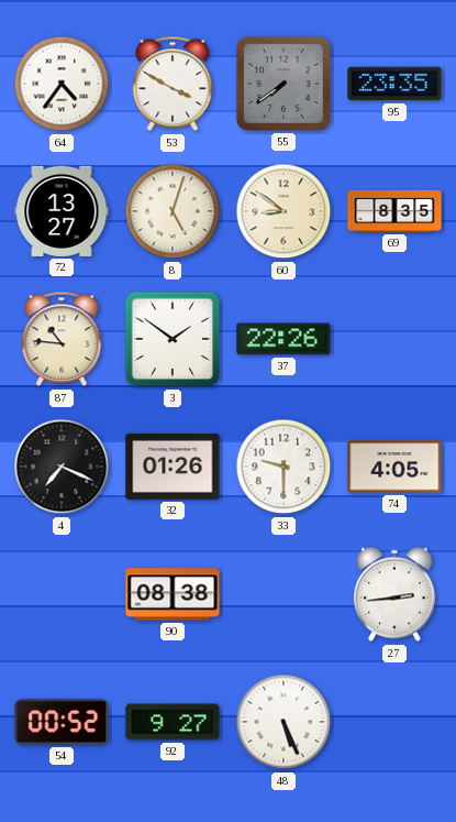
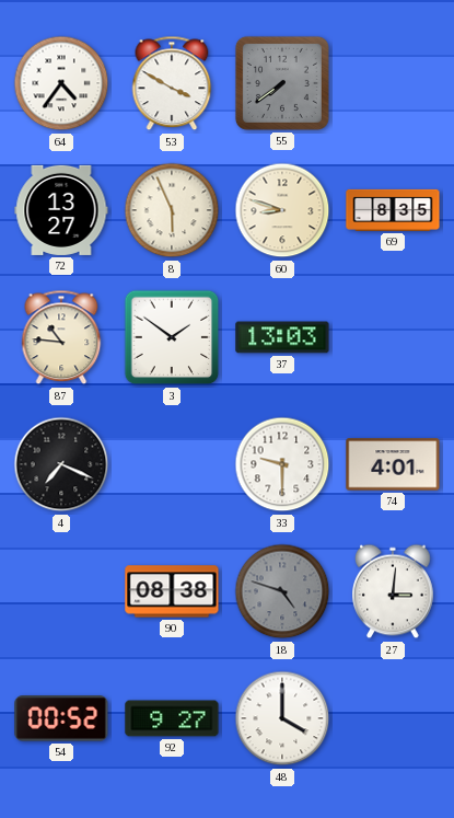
95: 23:35 -> none (394, 84)
8: 5:03 -> 5:56 (172, 210)
60: 8:51 -> 8:48 (282, 210)
37: 22:26 -> 13:03 (282, 337)
32: 01:26 -> none (173, 467)
74: 4:05 -> 4:01 (393, 464)
18: none -> 4:48 (282, 591)
27: 2:44 -> 3:01 (394, 591)
48: 5:26 -> 4:00 (282, 718)
